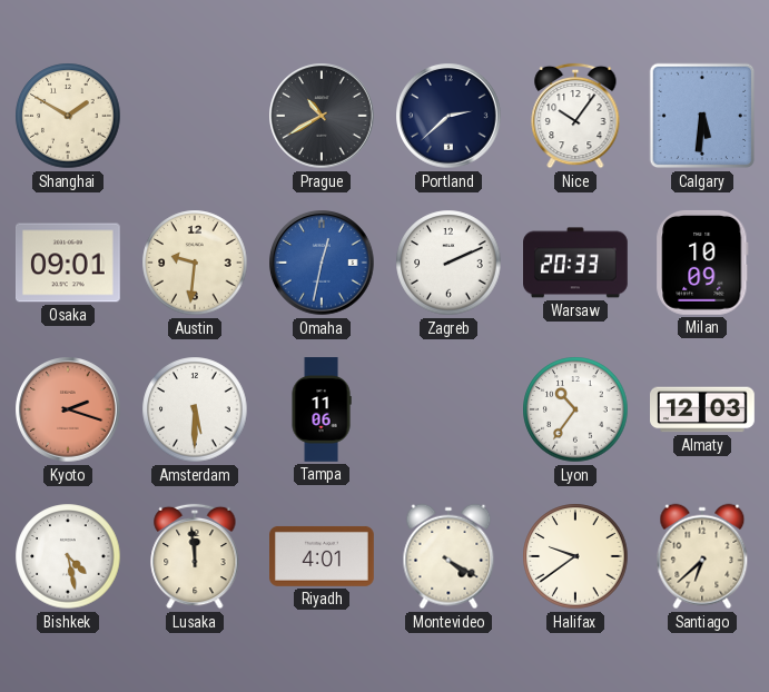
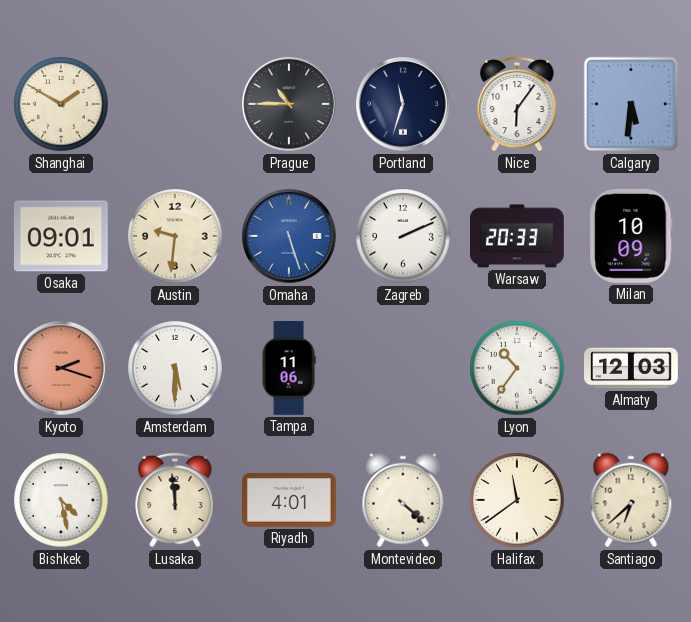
Prague: 10:40 -> 10:45 (289, 104)
Portland: 2:38 -> 11:33 (403, 104)
Nice: 10:06 -> 6:06 (517, 104)
Omaha: 12:32 -> 5:27 (289, 236)
Montevideo: 4:20 -> 4:22 (403, 500)
Halifax: 9:39 -> 11:39 (517, 500)
